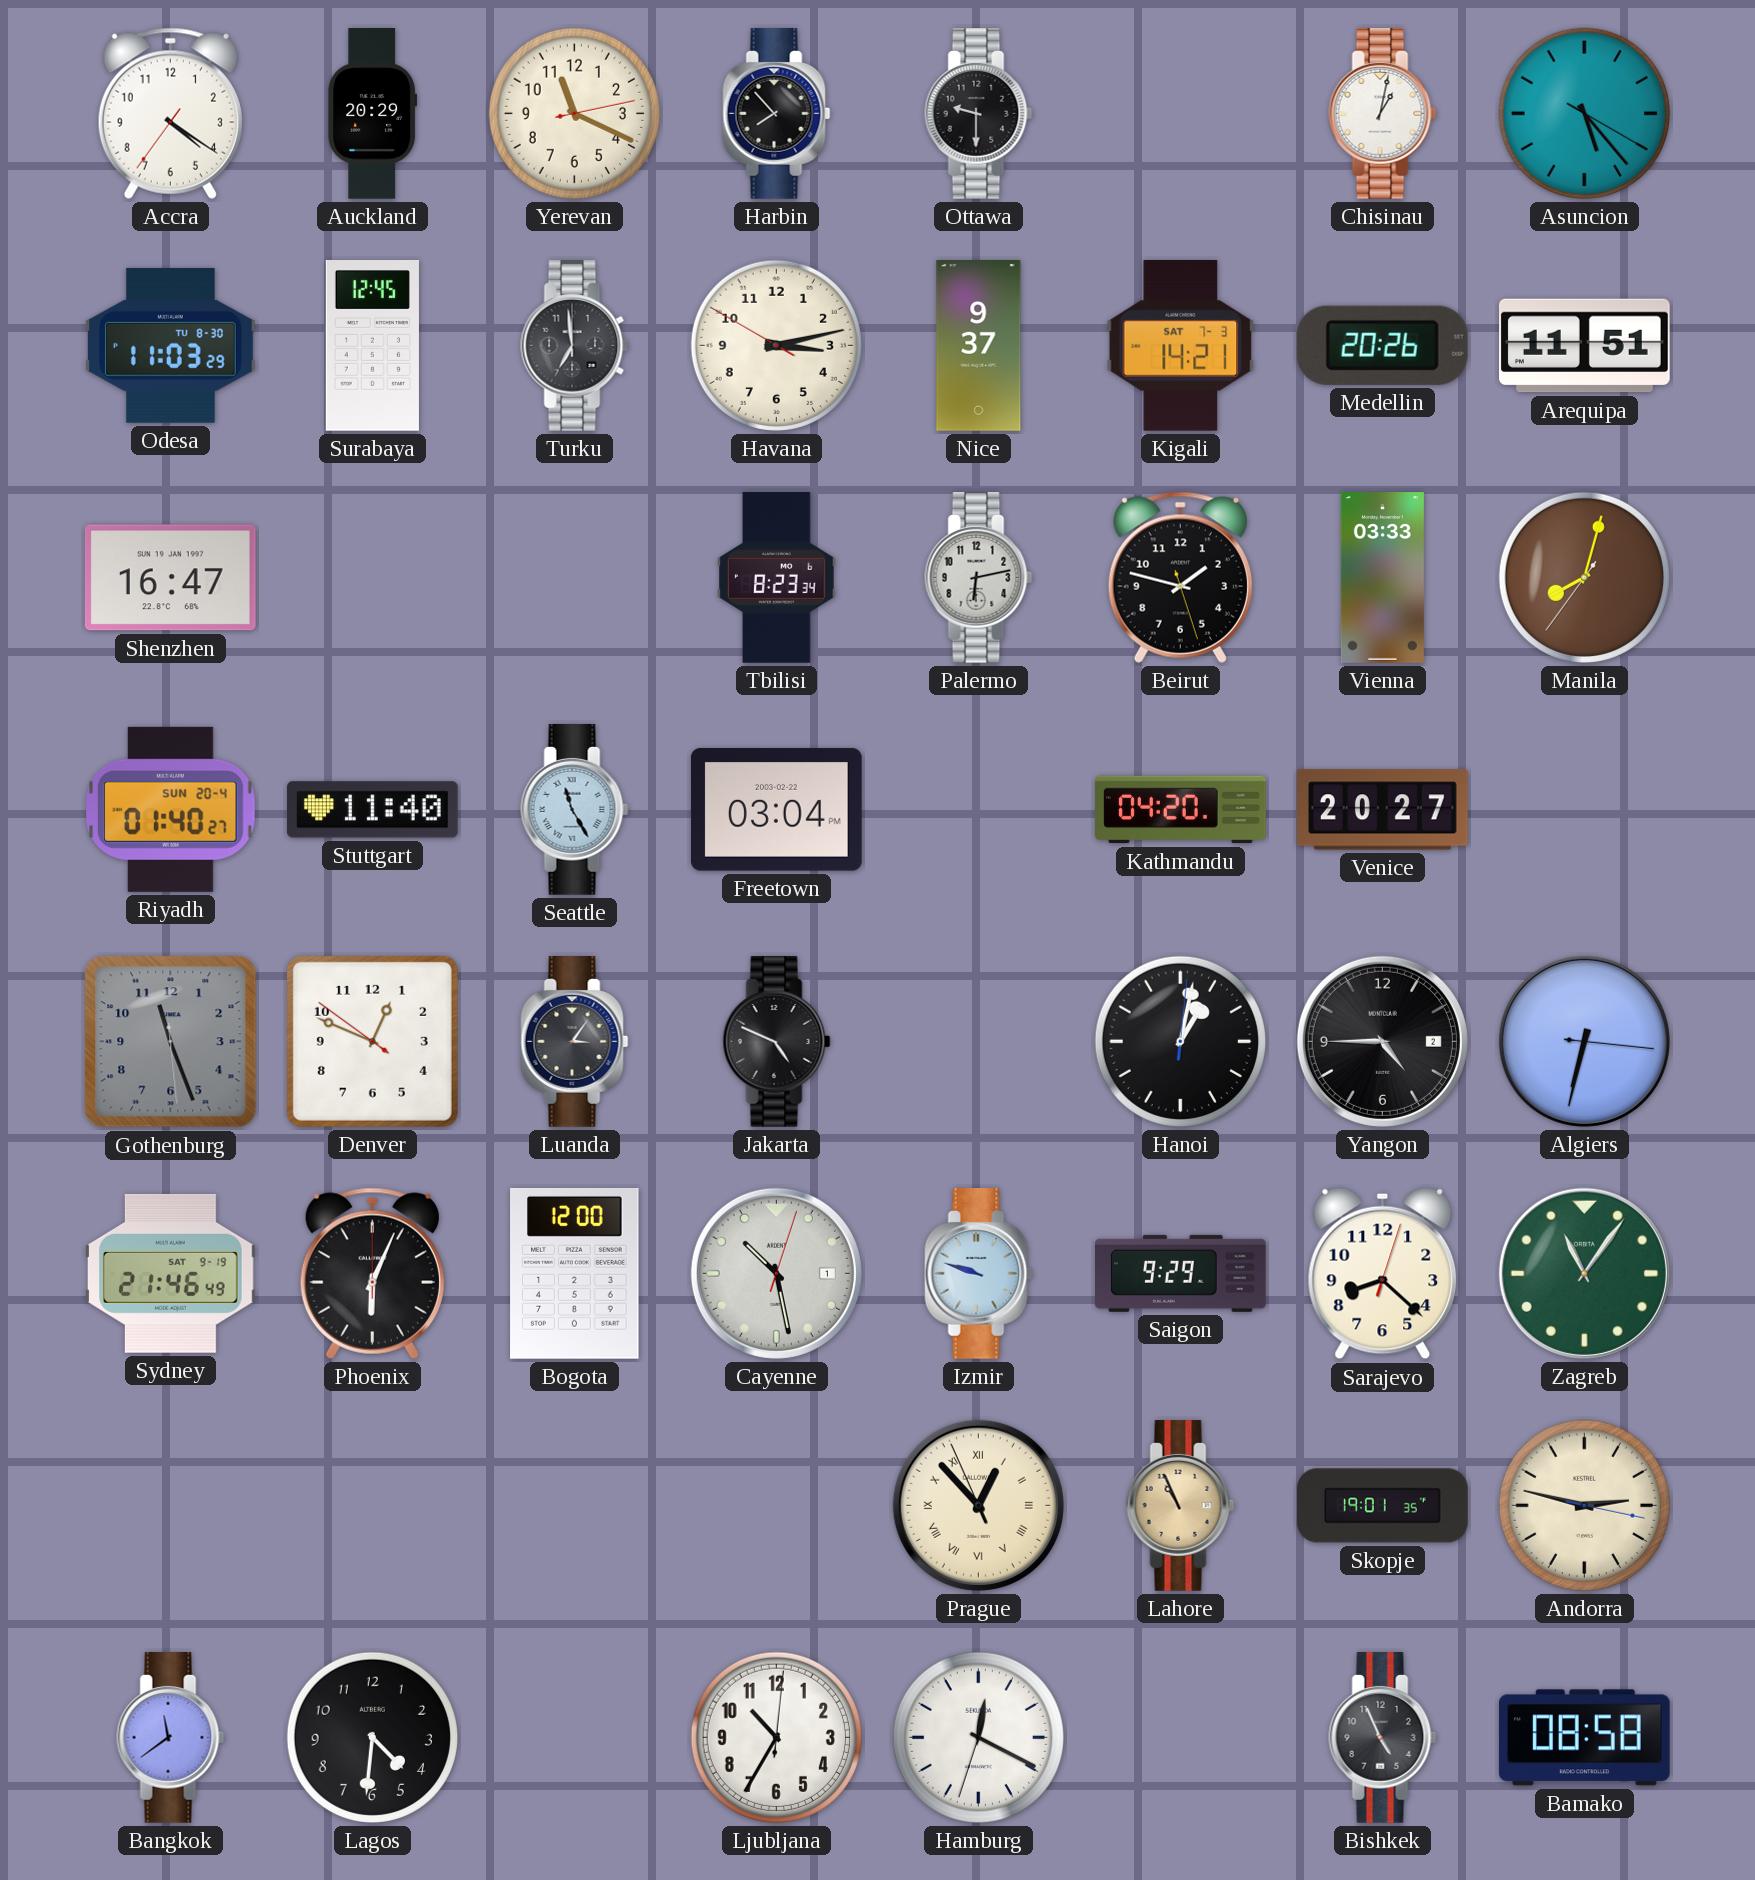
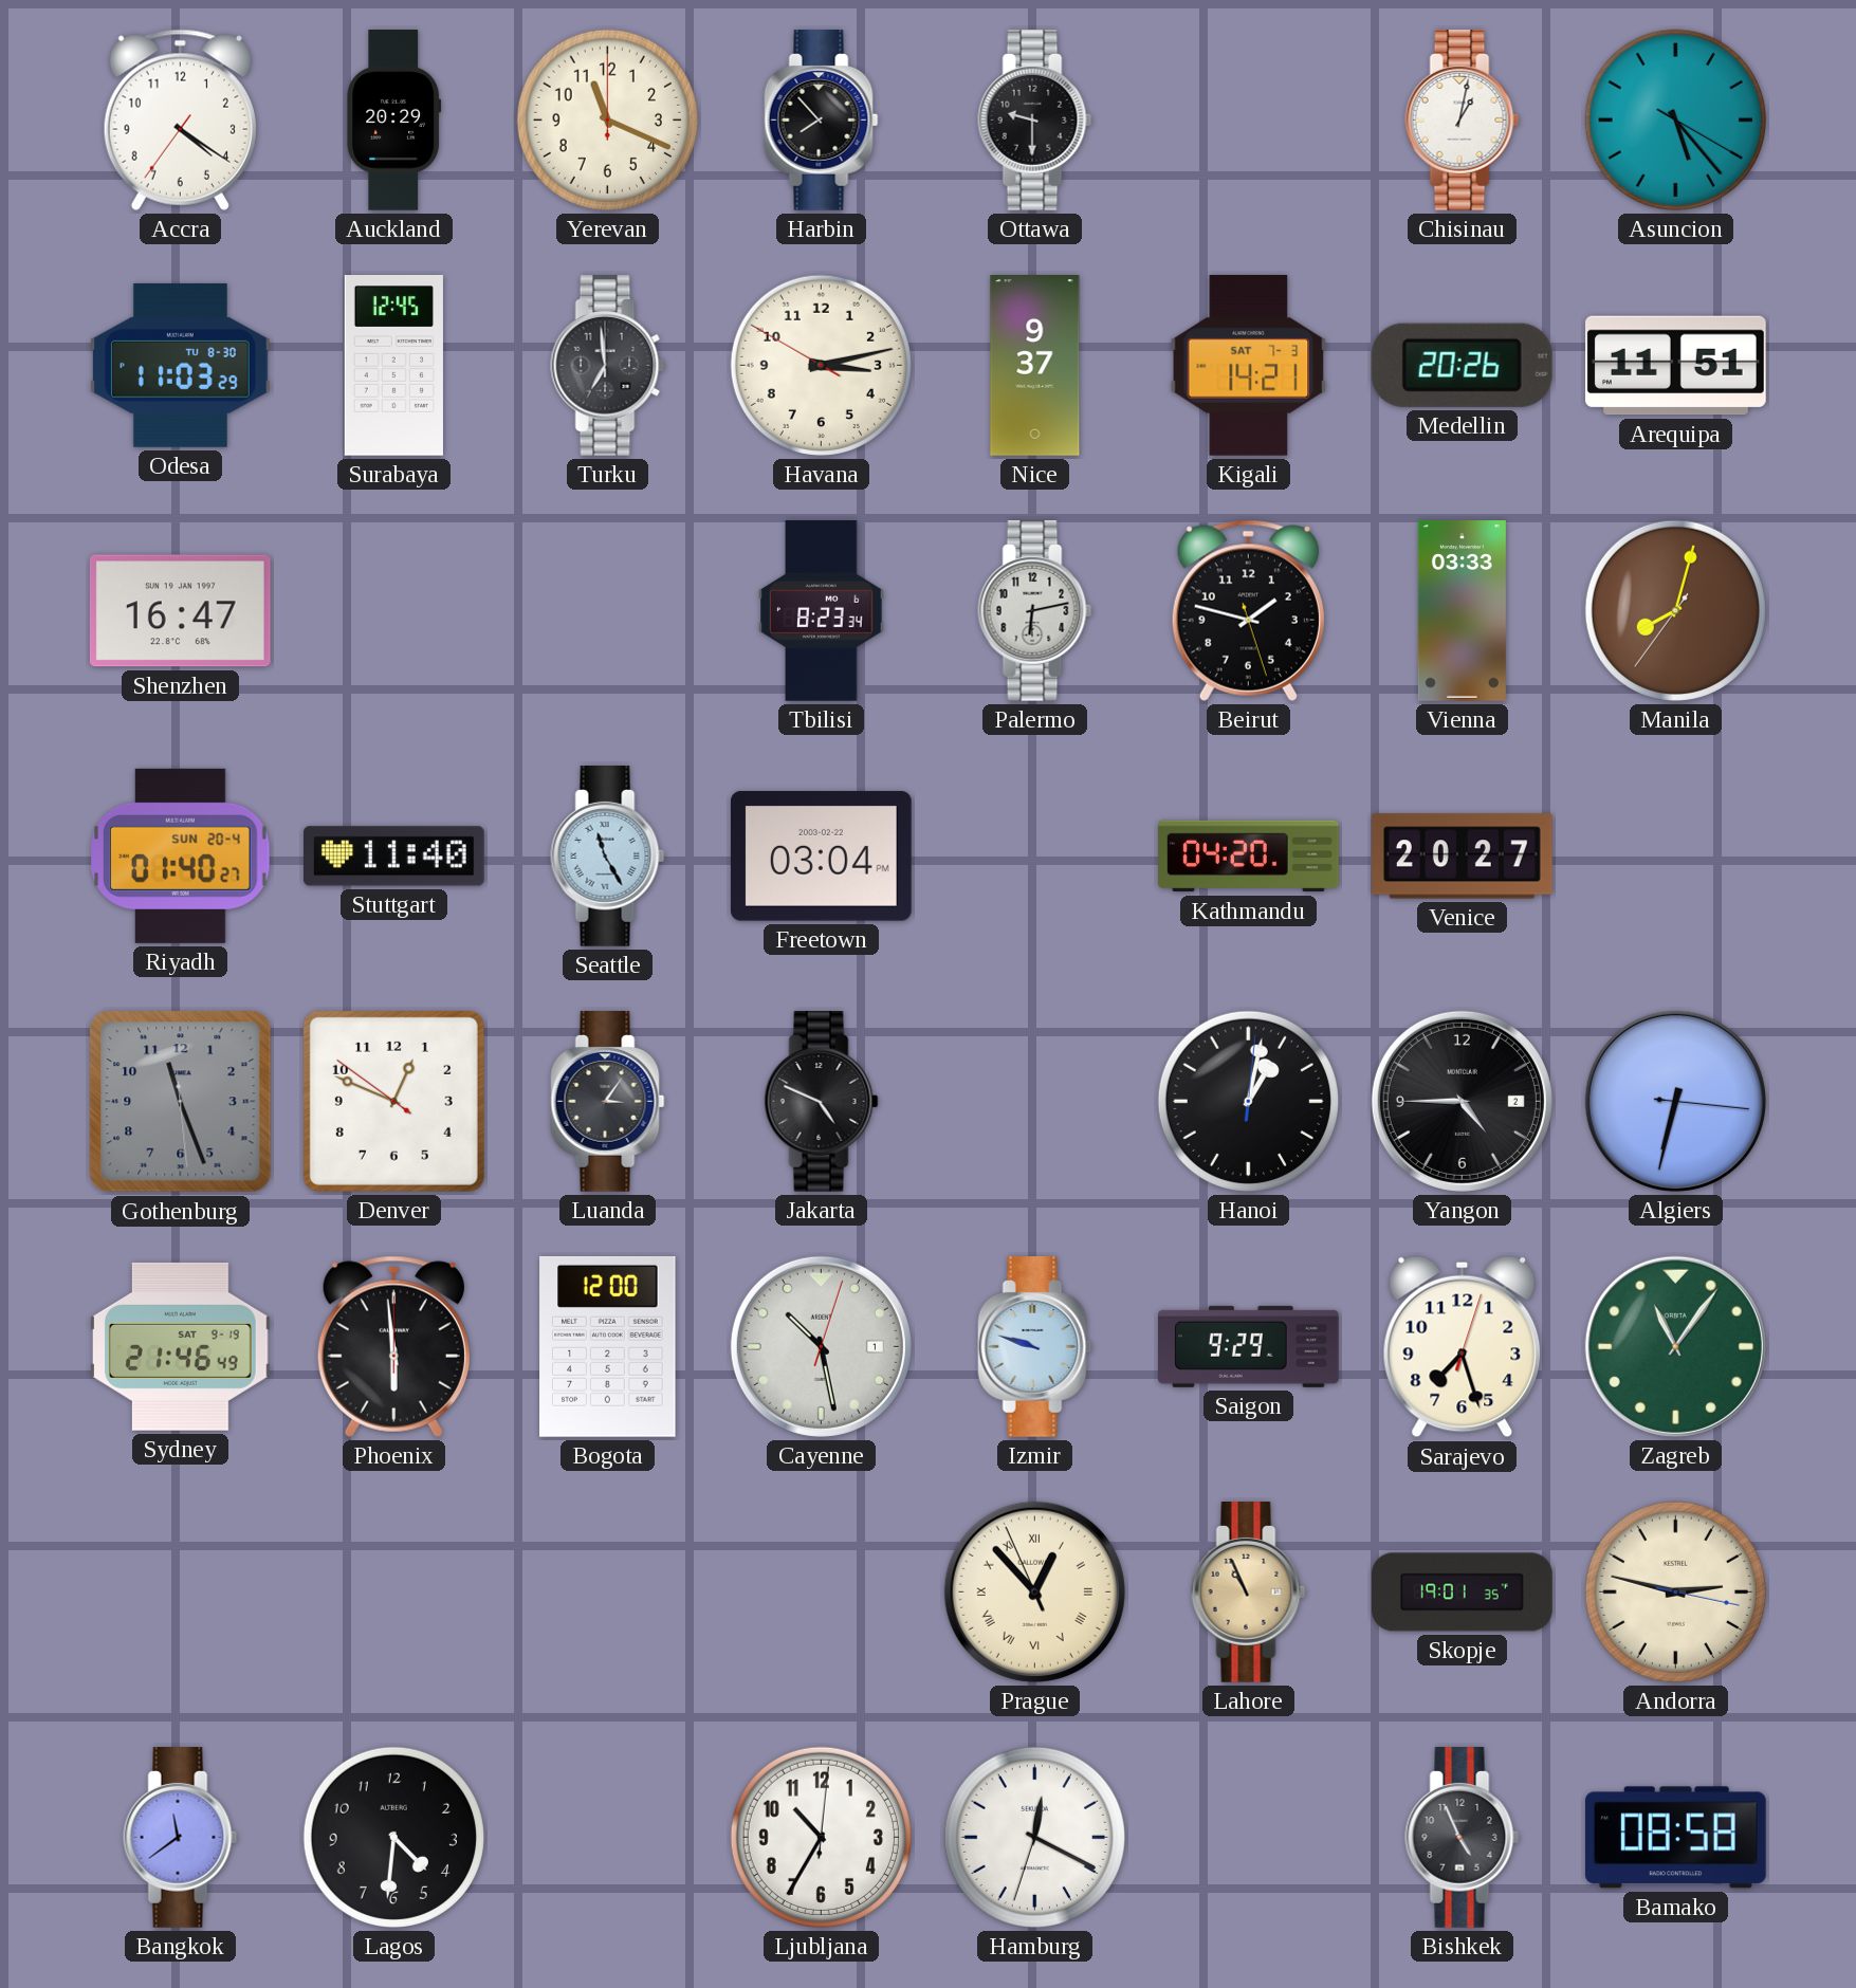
Yerevan: 11:19:13 -> 11:19:00 (607, 119)
Phoenix: 6:04 -> 5:59 (393, 1346)
Sarajevo: 8:22 -> 7:27 (1463, 1347)
